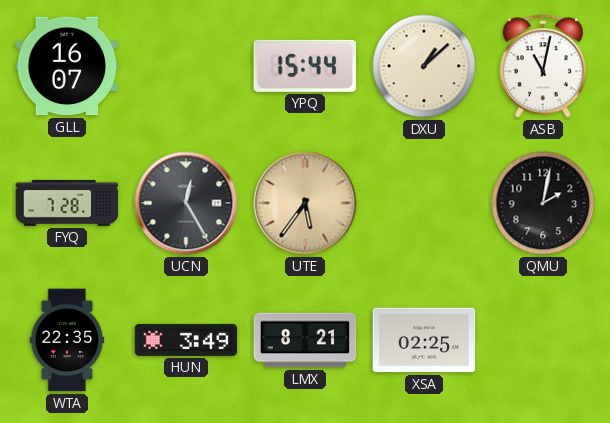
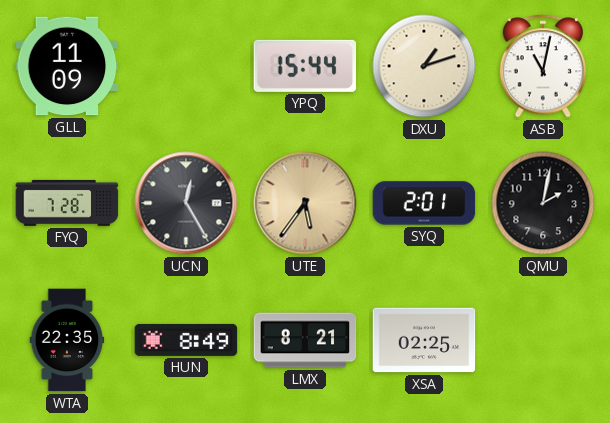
GLL: 16:07 -> 11:09 (67, 66)
DXU: 1:08 -> 1:12 (424, 66)
SYQ: none -> 2:01 (424, 203)
HUN: 3:49 -> 8:49 (186, 340)
